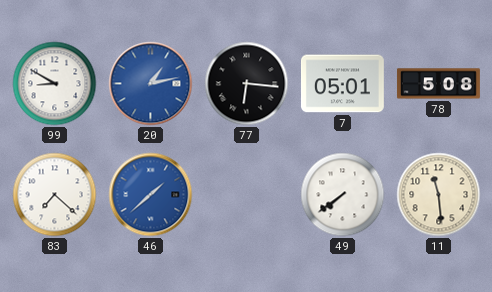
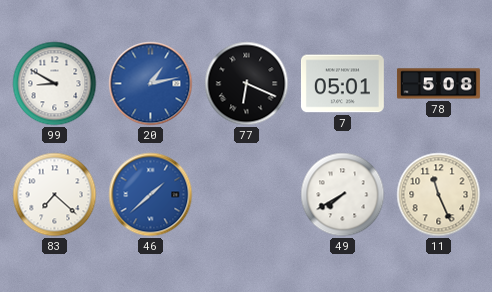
77: 6:16 -> 6:19 (247, 84)
49: 7:39 -> 7:40 (343, 195)
11: 11:29 -> 11:26 (439, 195)
